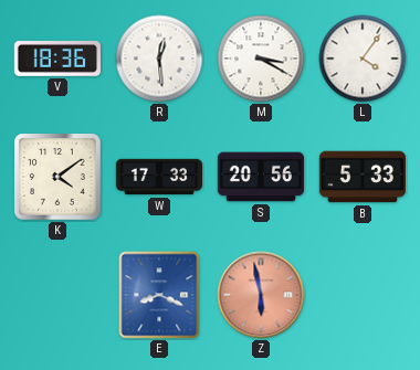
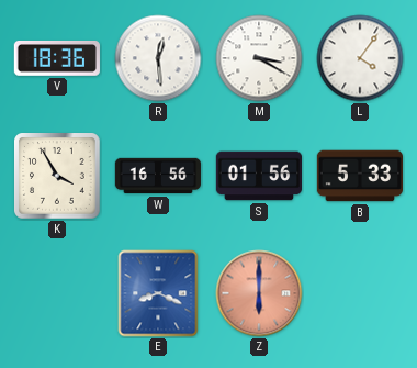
K: 4:09 -> 3:55 (57, 176)
W: 17:33 -> 16:56 (158, 176)
S: 20:56 -> 01:56 (258, 176)
Z: 5:58 -> 6:00 (259, 293)
